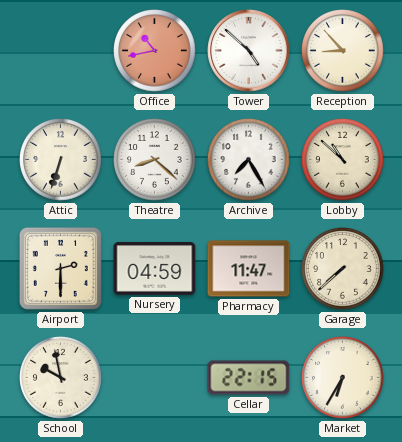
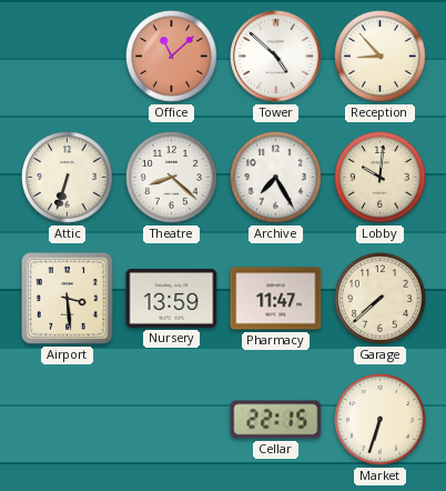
Office: 10:43 -> 11:08 (172, 57)
Lobby: 10:52 -> 10:01 (381, 178)
Airport: 2:30 -> 3:29 (67, 298)
Nursery: 04:59 -> 13:59 (172, 298)
School: 9:58 -> none (61, 378)
Market: 6:35 -> 6:33 (381, 420)
